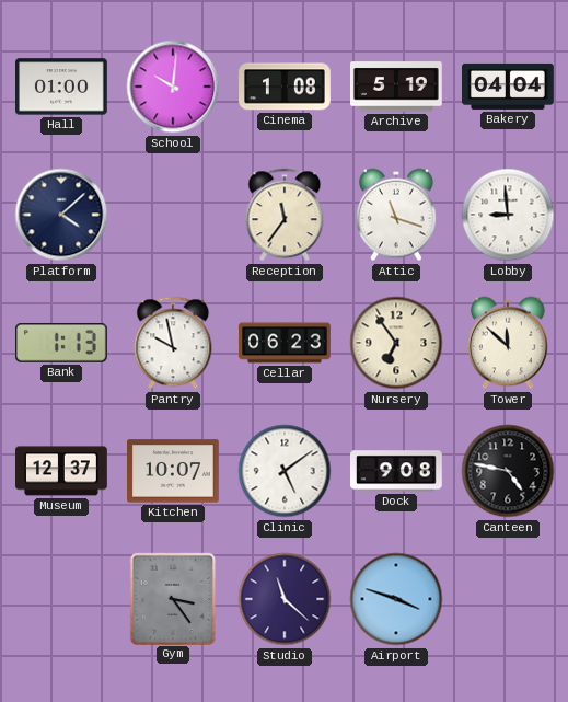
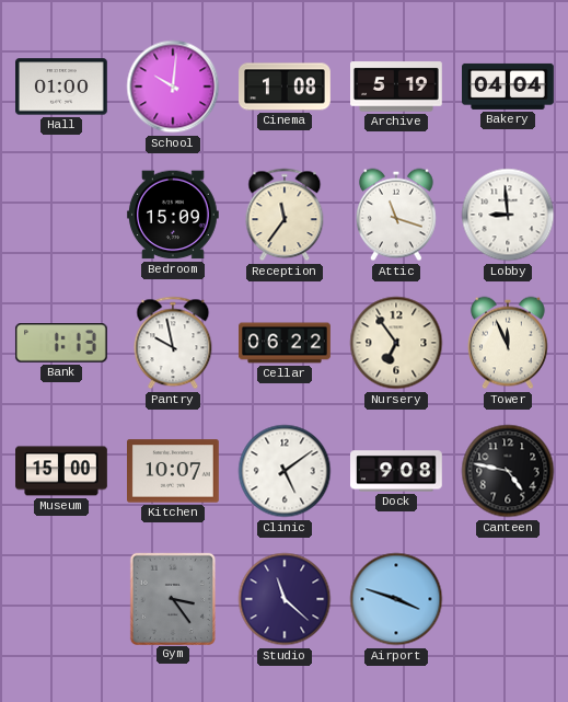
Platform: 4:08 -> none (61, 215)
Bedroom: none -> 15:09 (173, 215)
Cellar: 06:23 -> 06:22 (286, 343)
Tower: 11:52 -> 11:56 (508, 343)
Museum: 12:37 -> 15:00 (62, 471)
